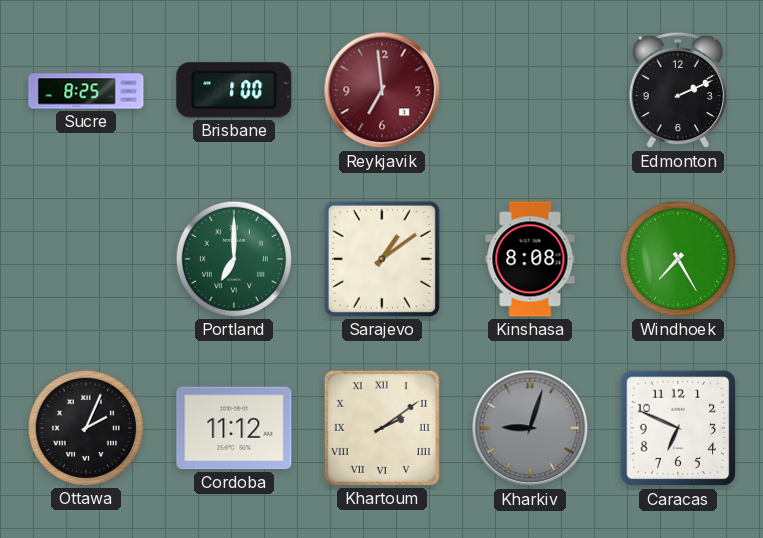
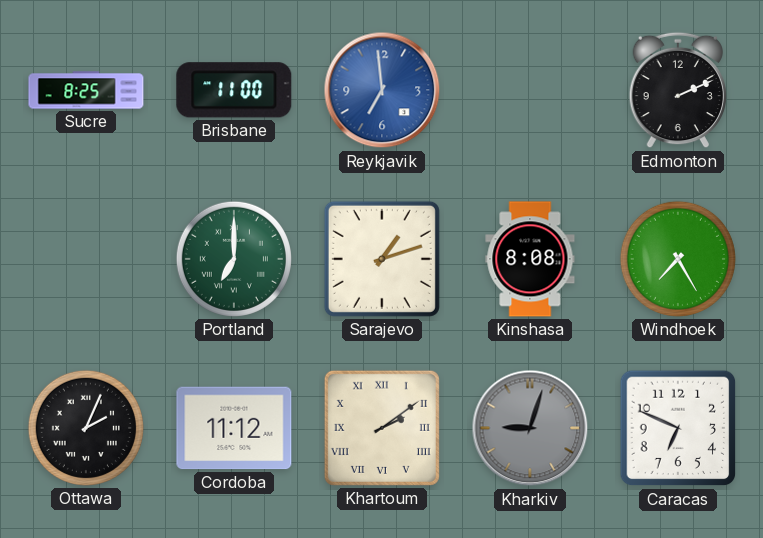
Brisbane: 1:00 -> 11:00 (234, 90)
Reykjavik dial: burgundy -> blue (382, 90)
Sarajevo: 1:09 -> 1:12 (382, 259)
